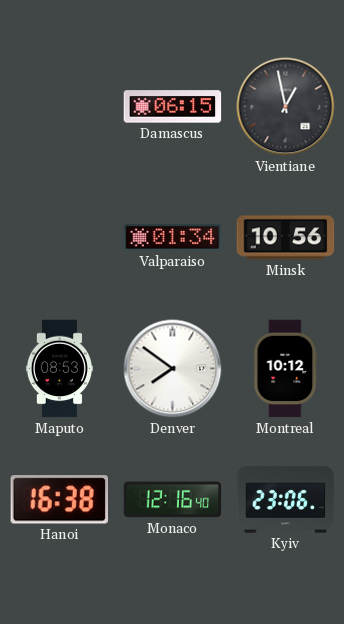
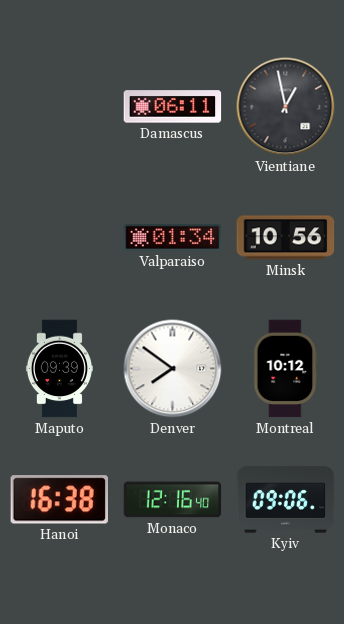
Damascus: 06:15 -> 06:11 (173, 107)
Maputo: 08:53 -> 09:39 (59, 369)
Kyiv: 23:06 -> 09:06 (286, 500)
